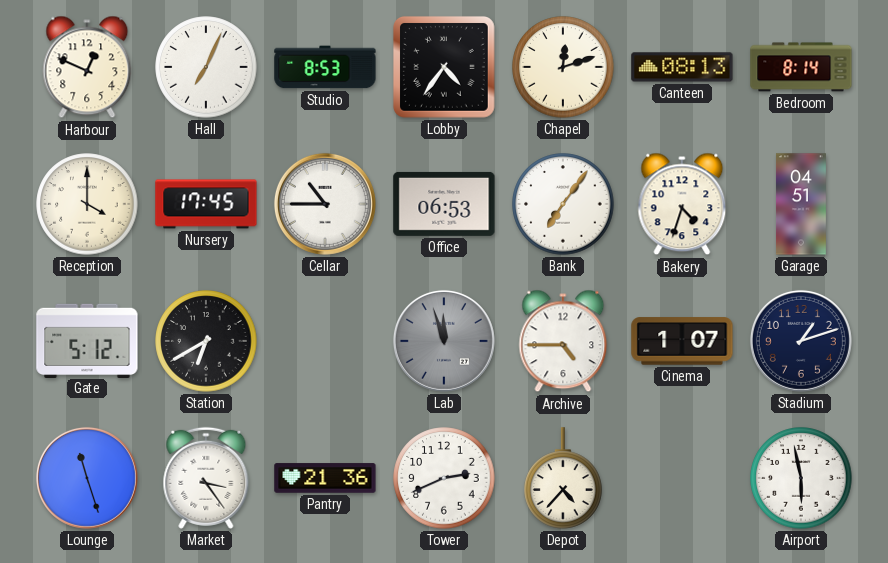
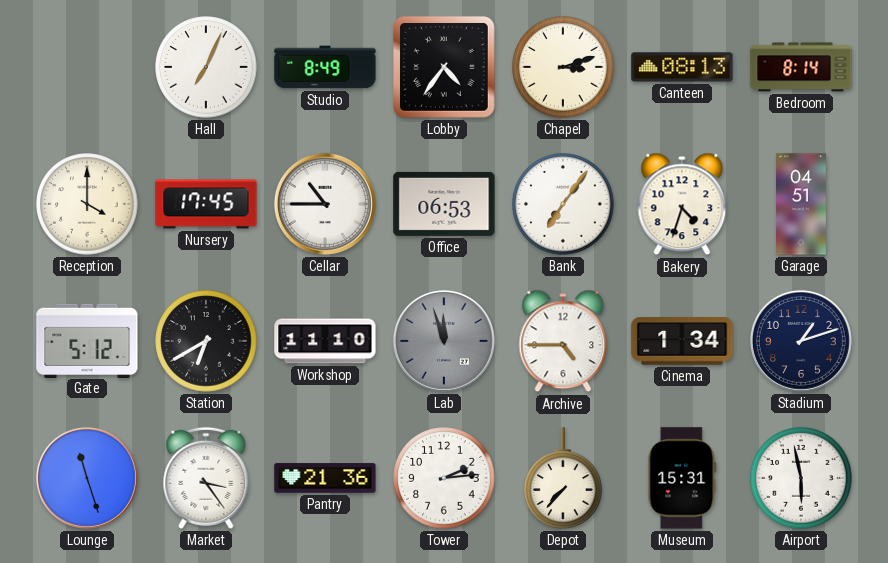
Harbour: 12:49 -> none (87, 67)
Studio: 8:53 -> 8:49 (325, 67)
Chapel: 12:12 -> 3:12 (563, 67)
Workshop: none -> 11:10 (325, 341)
Cinema: 1:07 -> 1:34 (682, 341)
Tower: 2:41 -> 2:14 (444, 478)
Depot: 4:37 -> 7:37 (563, 478)
Museum: none -> 15:31 (682, 478)
